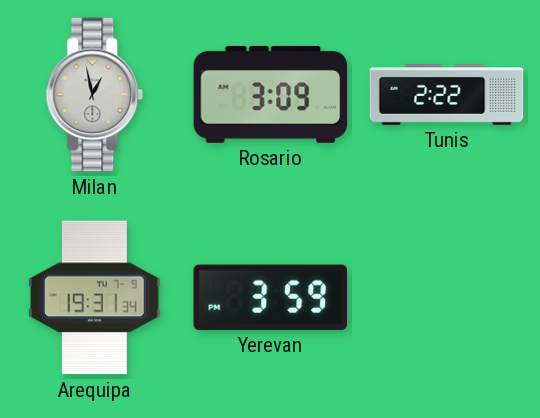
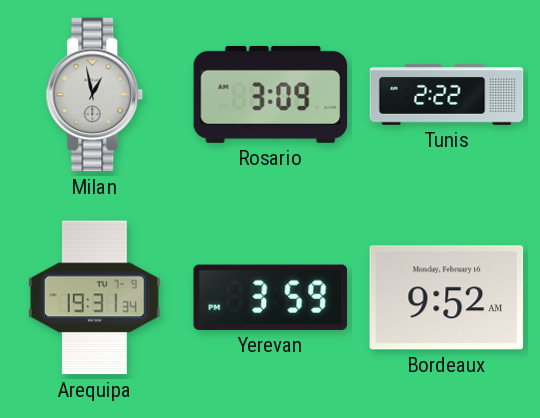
Bordeaux: none -> 9:52 (447, 298)
